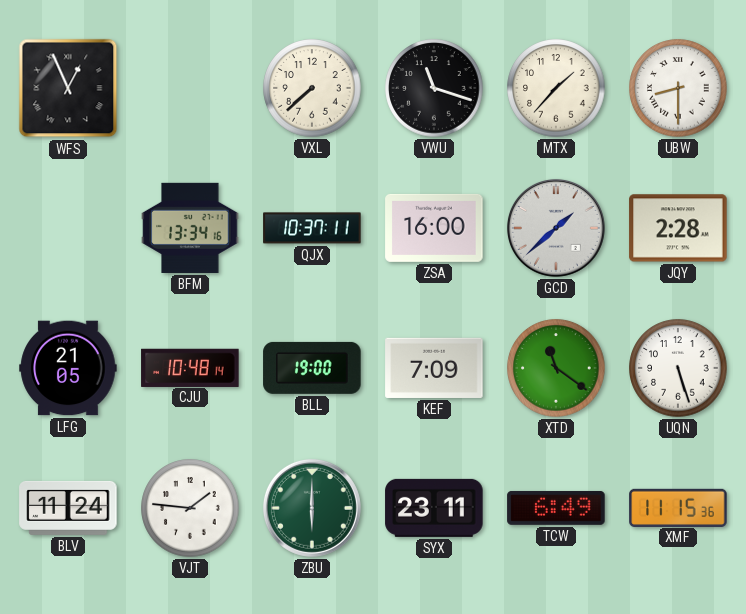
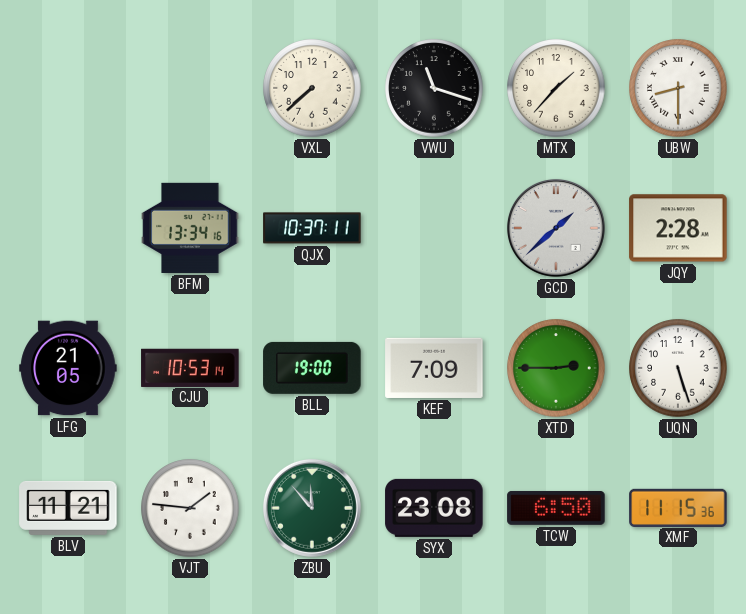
WFS: 12:56 -> none (68, 88)
ZSA: 16:00 -> none (434, 228)
CJU: 10:48 -> 10:53 (190, 367)
XTD: 11:21 -> 2:45 (556, 368)
BLV: 11:24 -> 11:21 (68, 508)
ZBU: 6:00 -> 11:53 (312, 508)
SYX: 23:11 -> 23:08 (434, 508)
TCW: 6:49 -> 6:50 (556, 508)
